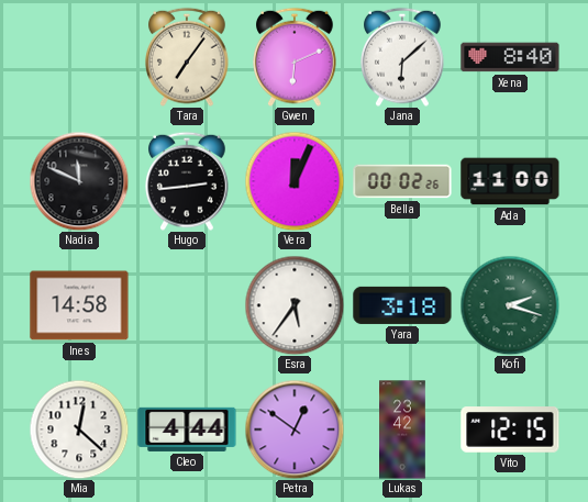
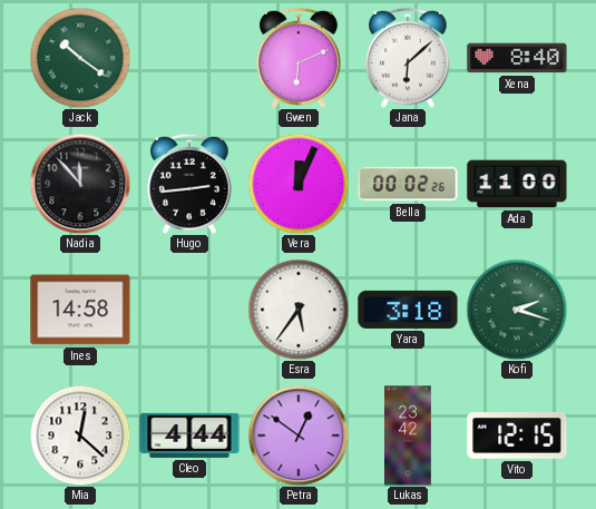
Jack: none -> 10:21 (80, 58)
Tara: 7:06 -> none (188, 57)
Nadia: 11:49 -> 11:53 (80, 184)
